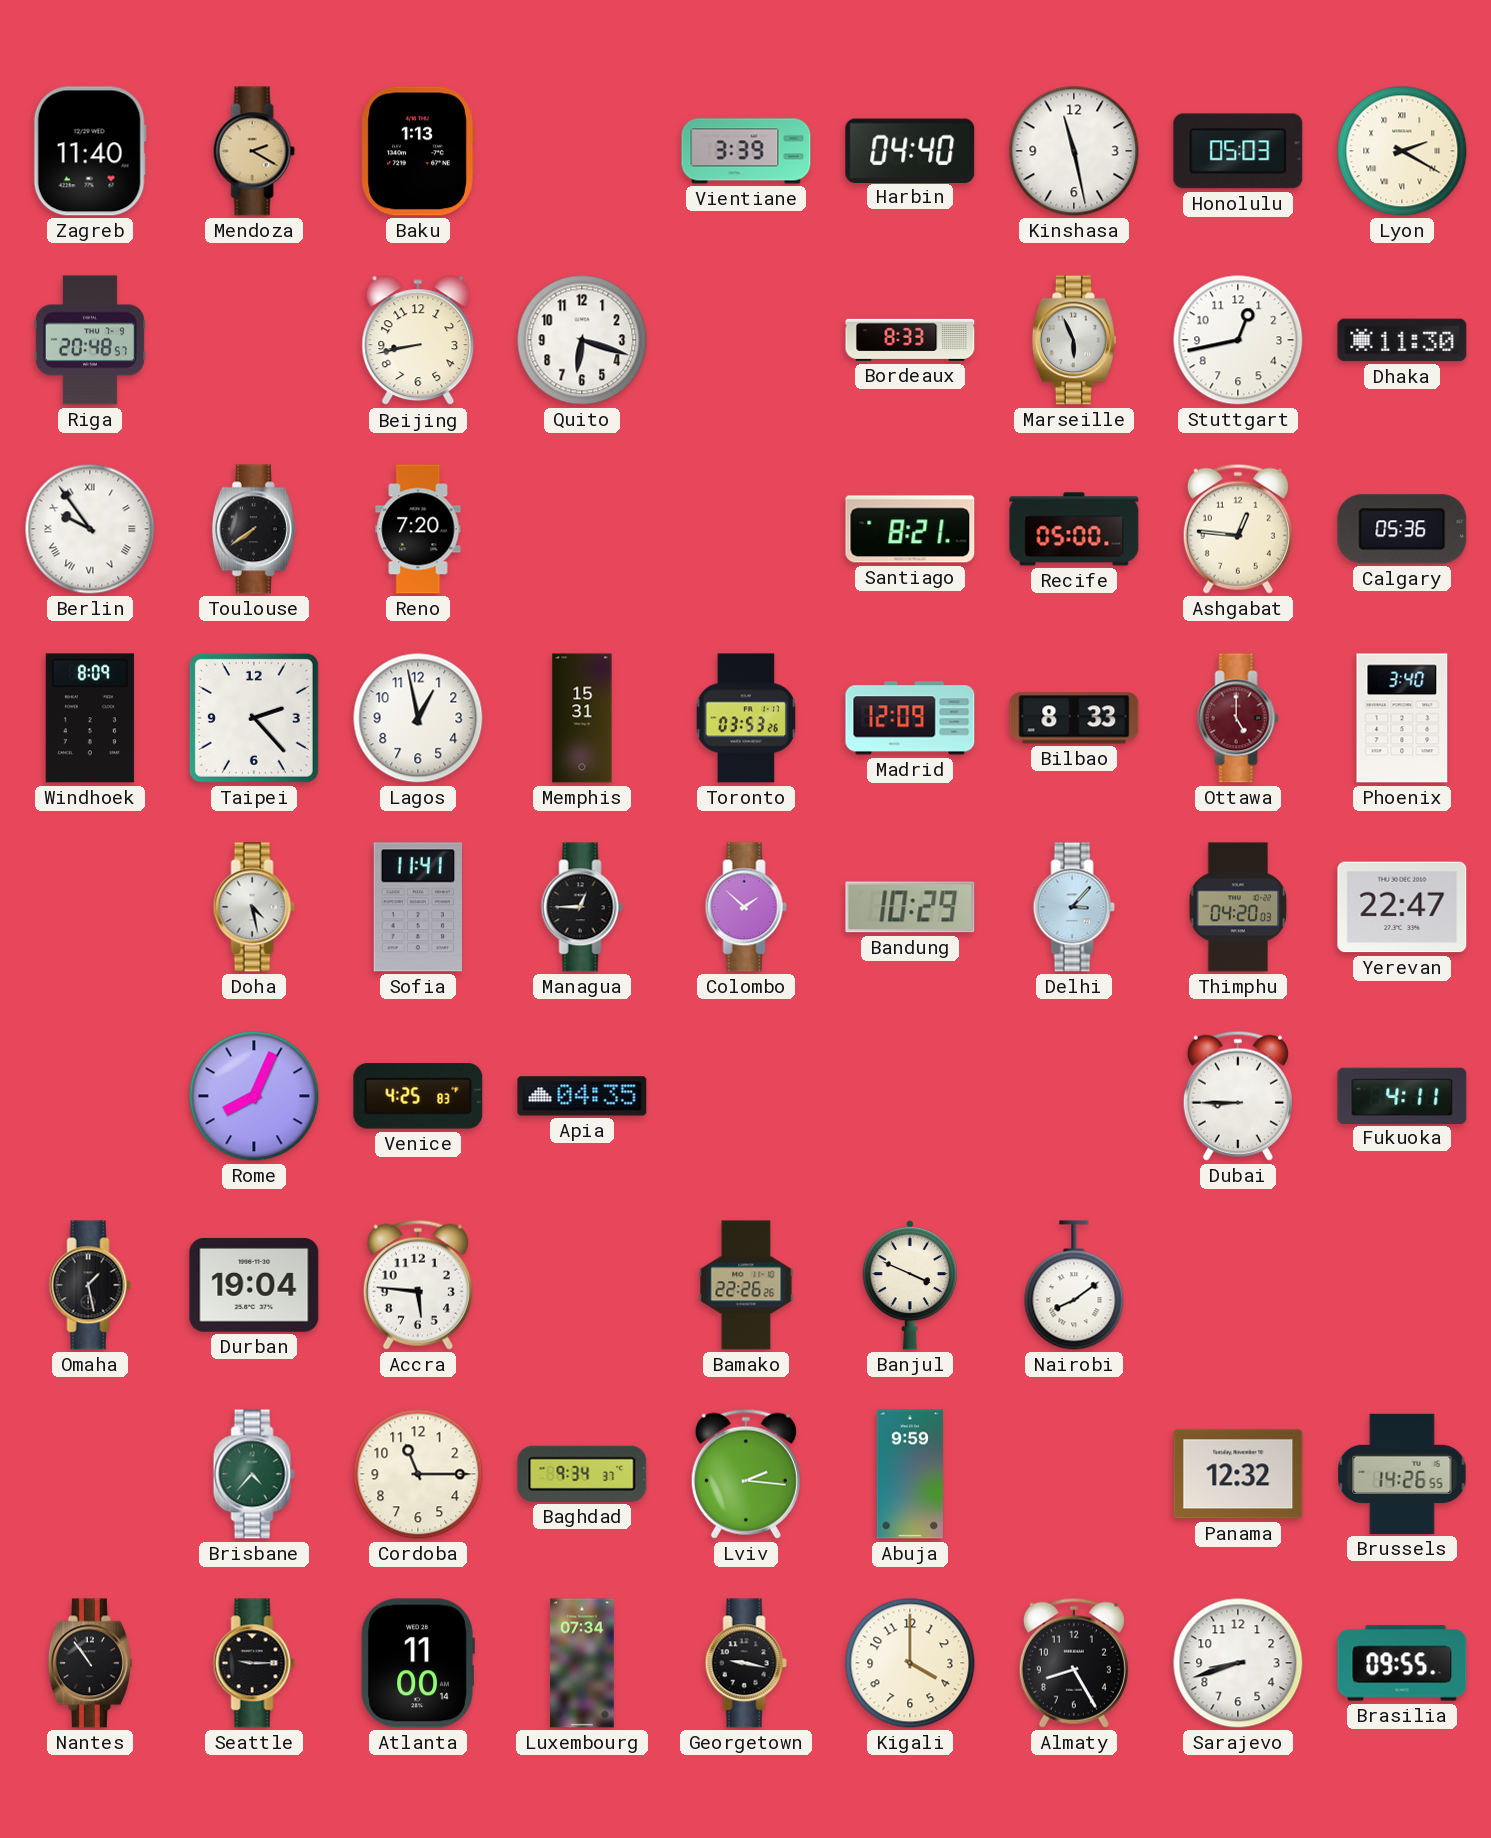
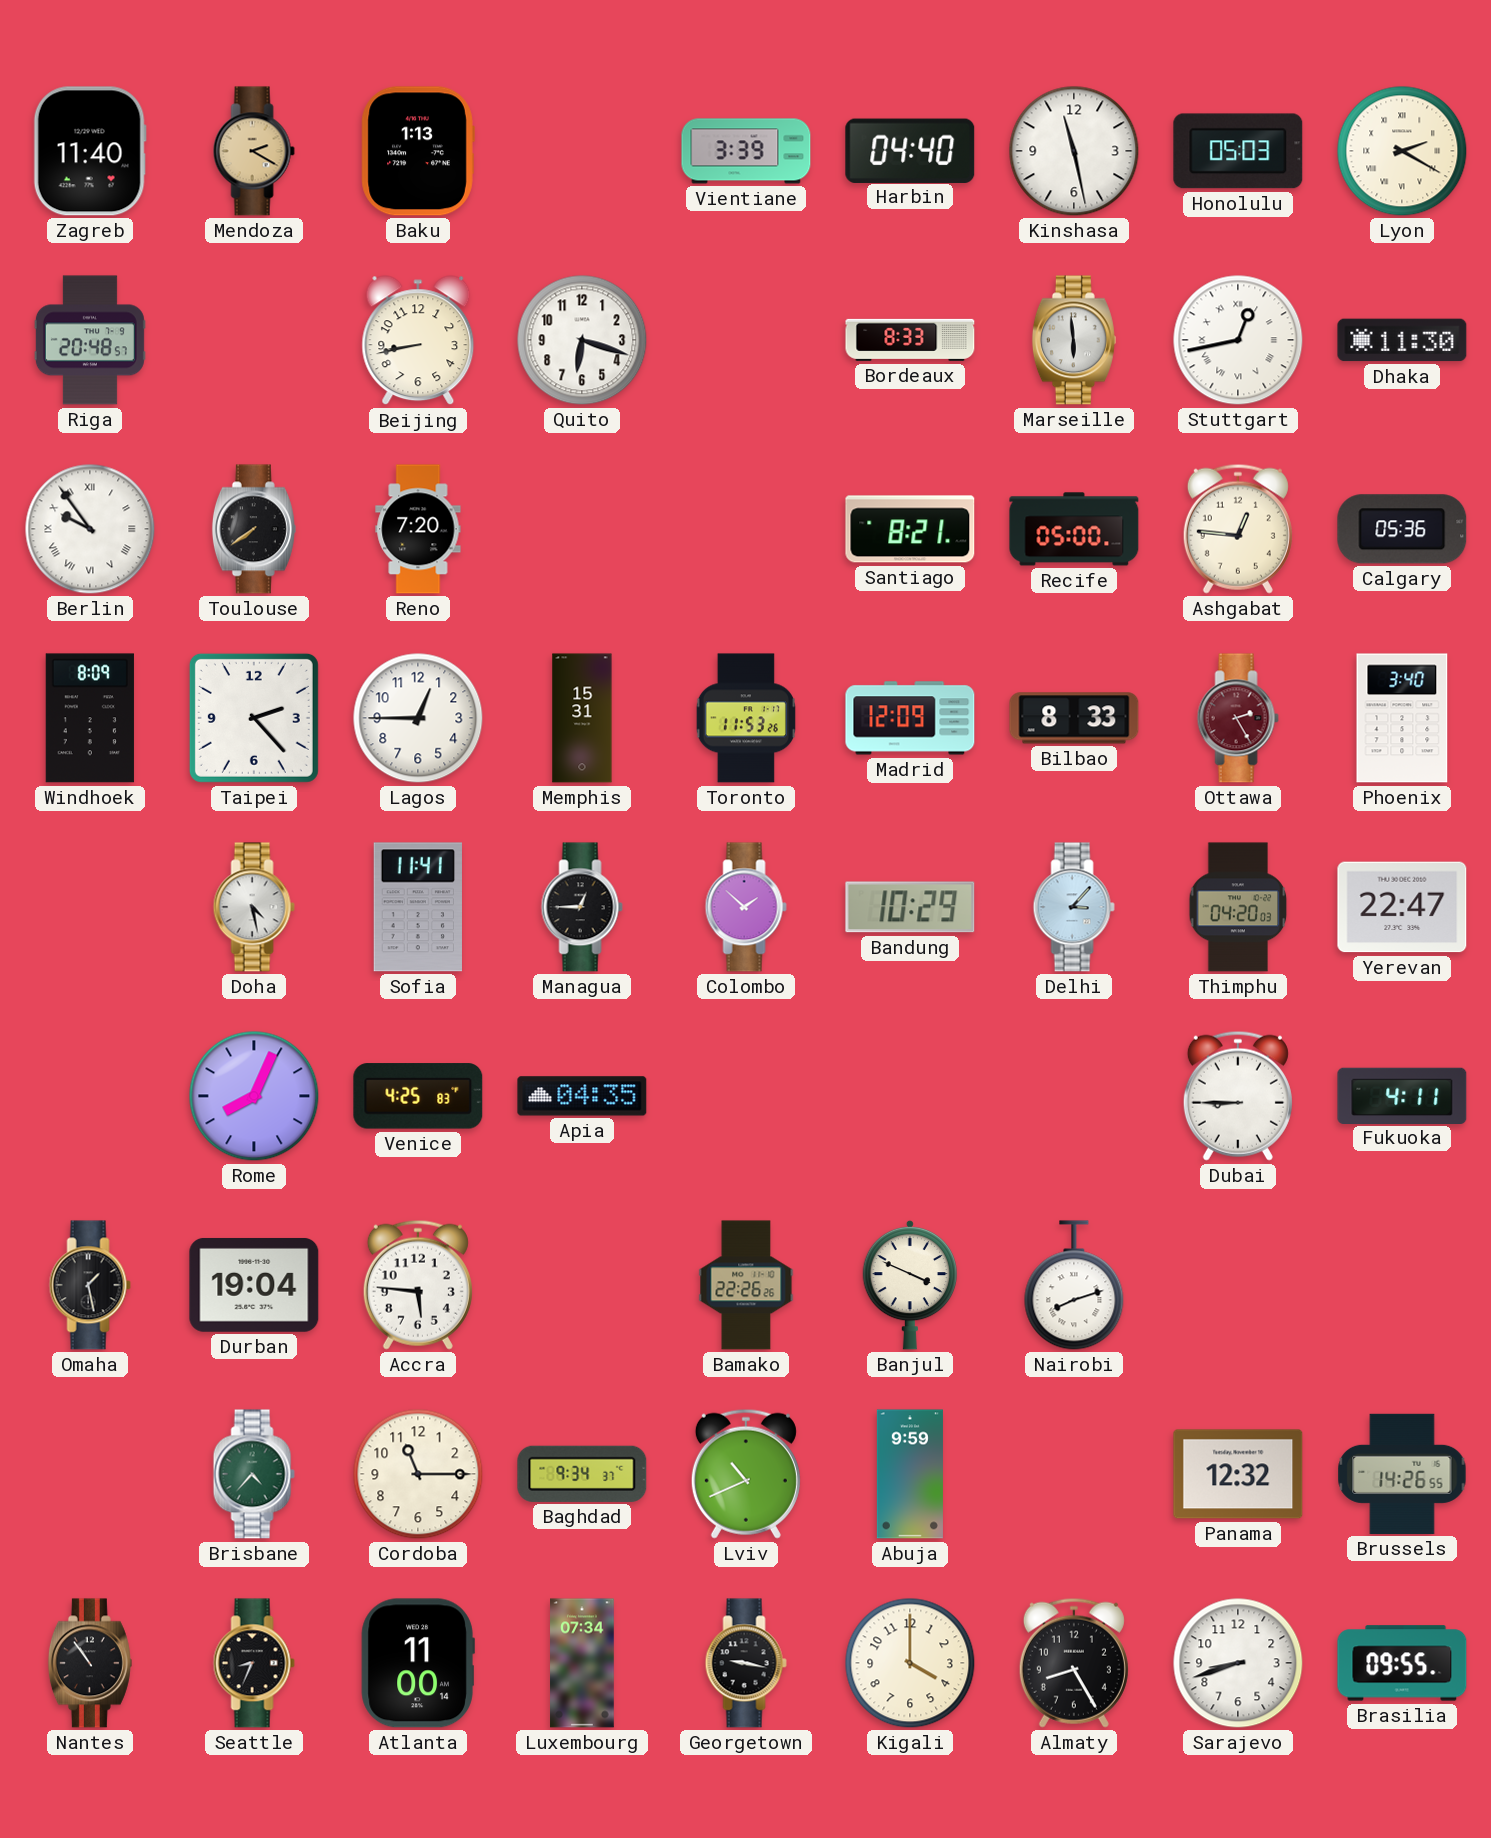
Marseille: 5:56 -> 5:59 (1074, 340)
Stuttgart numerals: Arabic -> Roman (1238, 340)
Lagos: 12:58 -> 12:45 (418, 718)
Toronto: 03:53 -> 11:53 (746, 718)
Ottawa: 5:00 -> 2:25 (1238, 718)
Nairobi: 8:09 -> 8:12 (1074, 1285)
Lviv: 2:16 -> 10:41 (746, 1474)
Seattle: 9:15 -> 8:34 (254, 1663)
